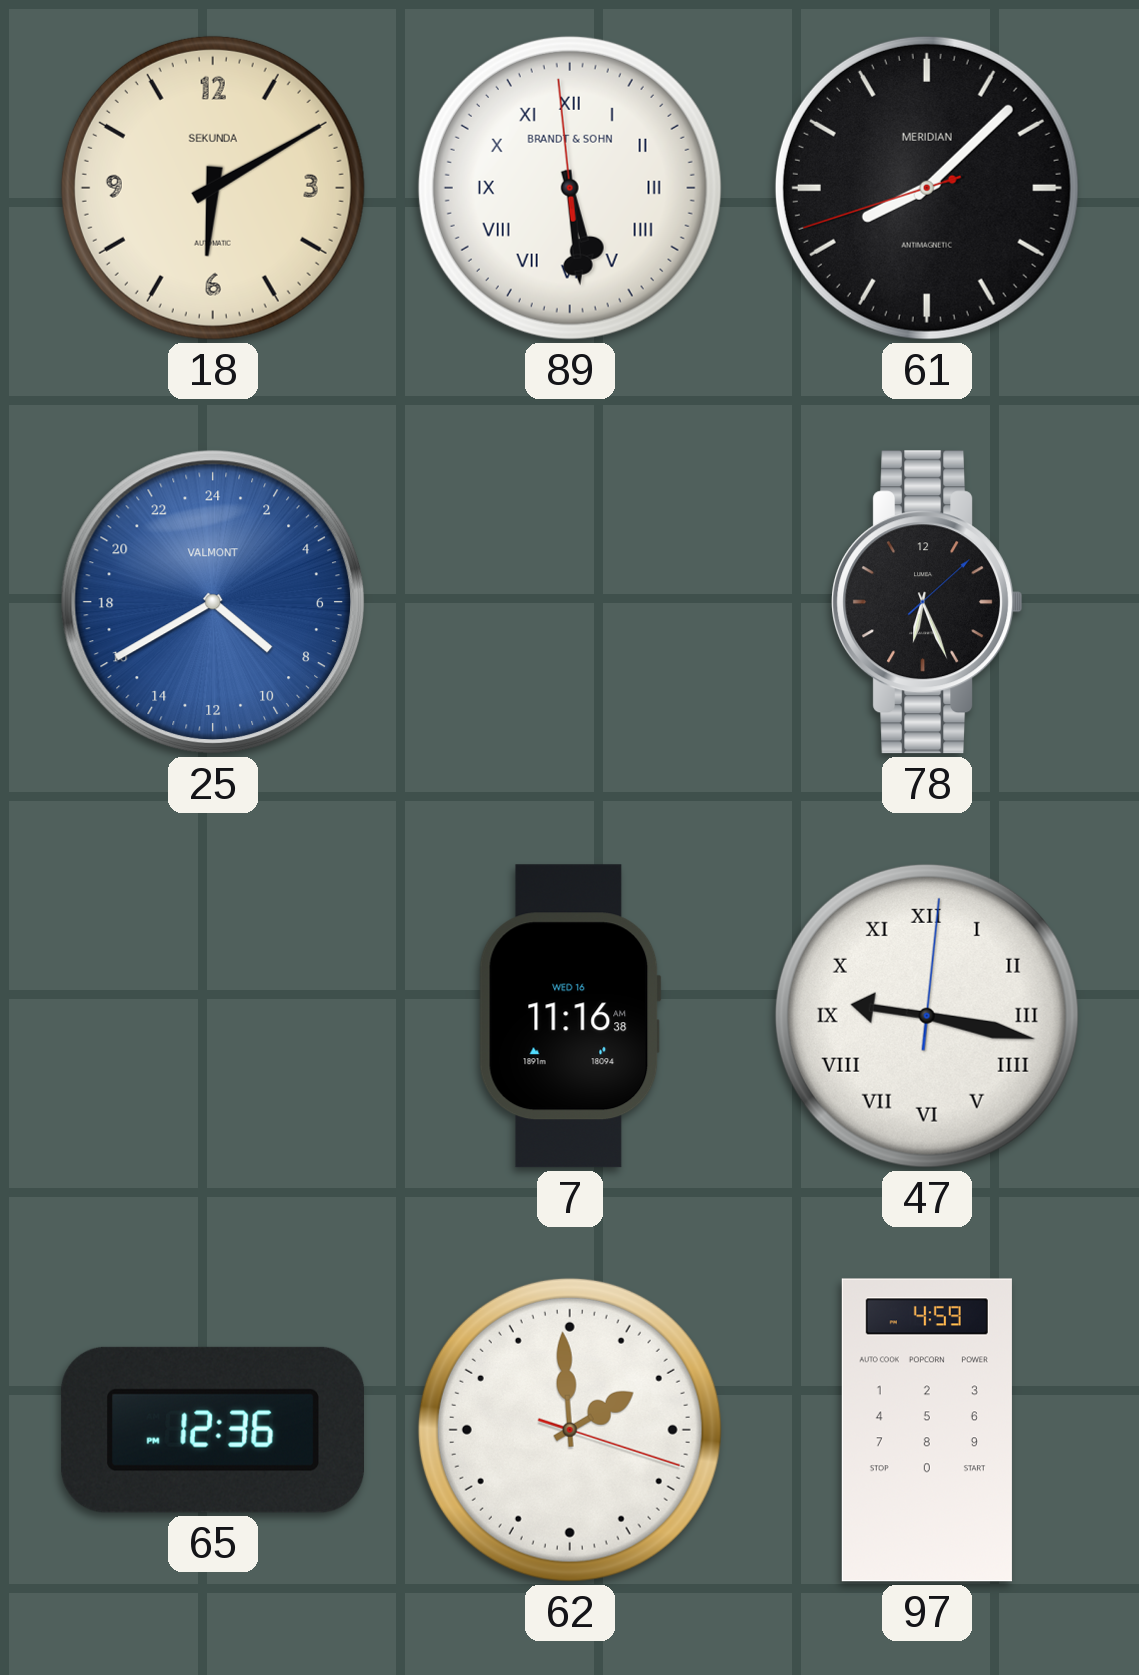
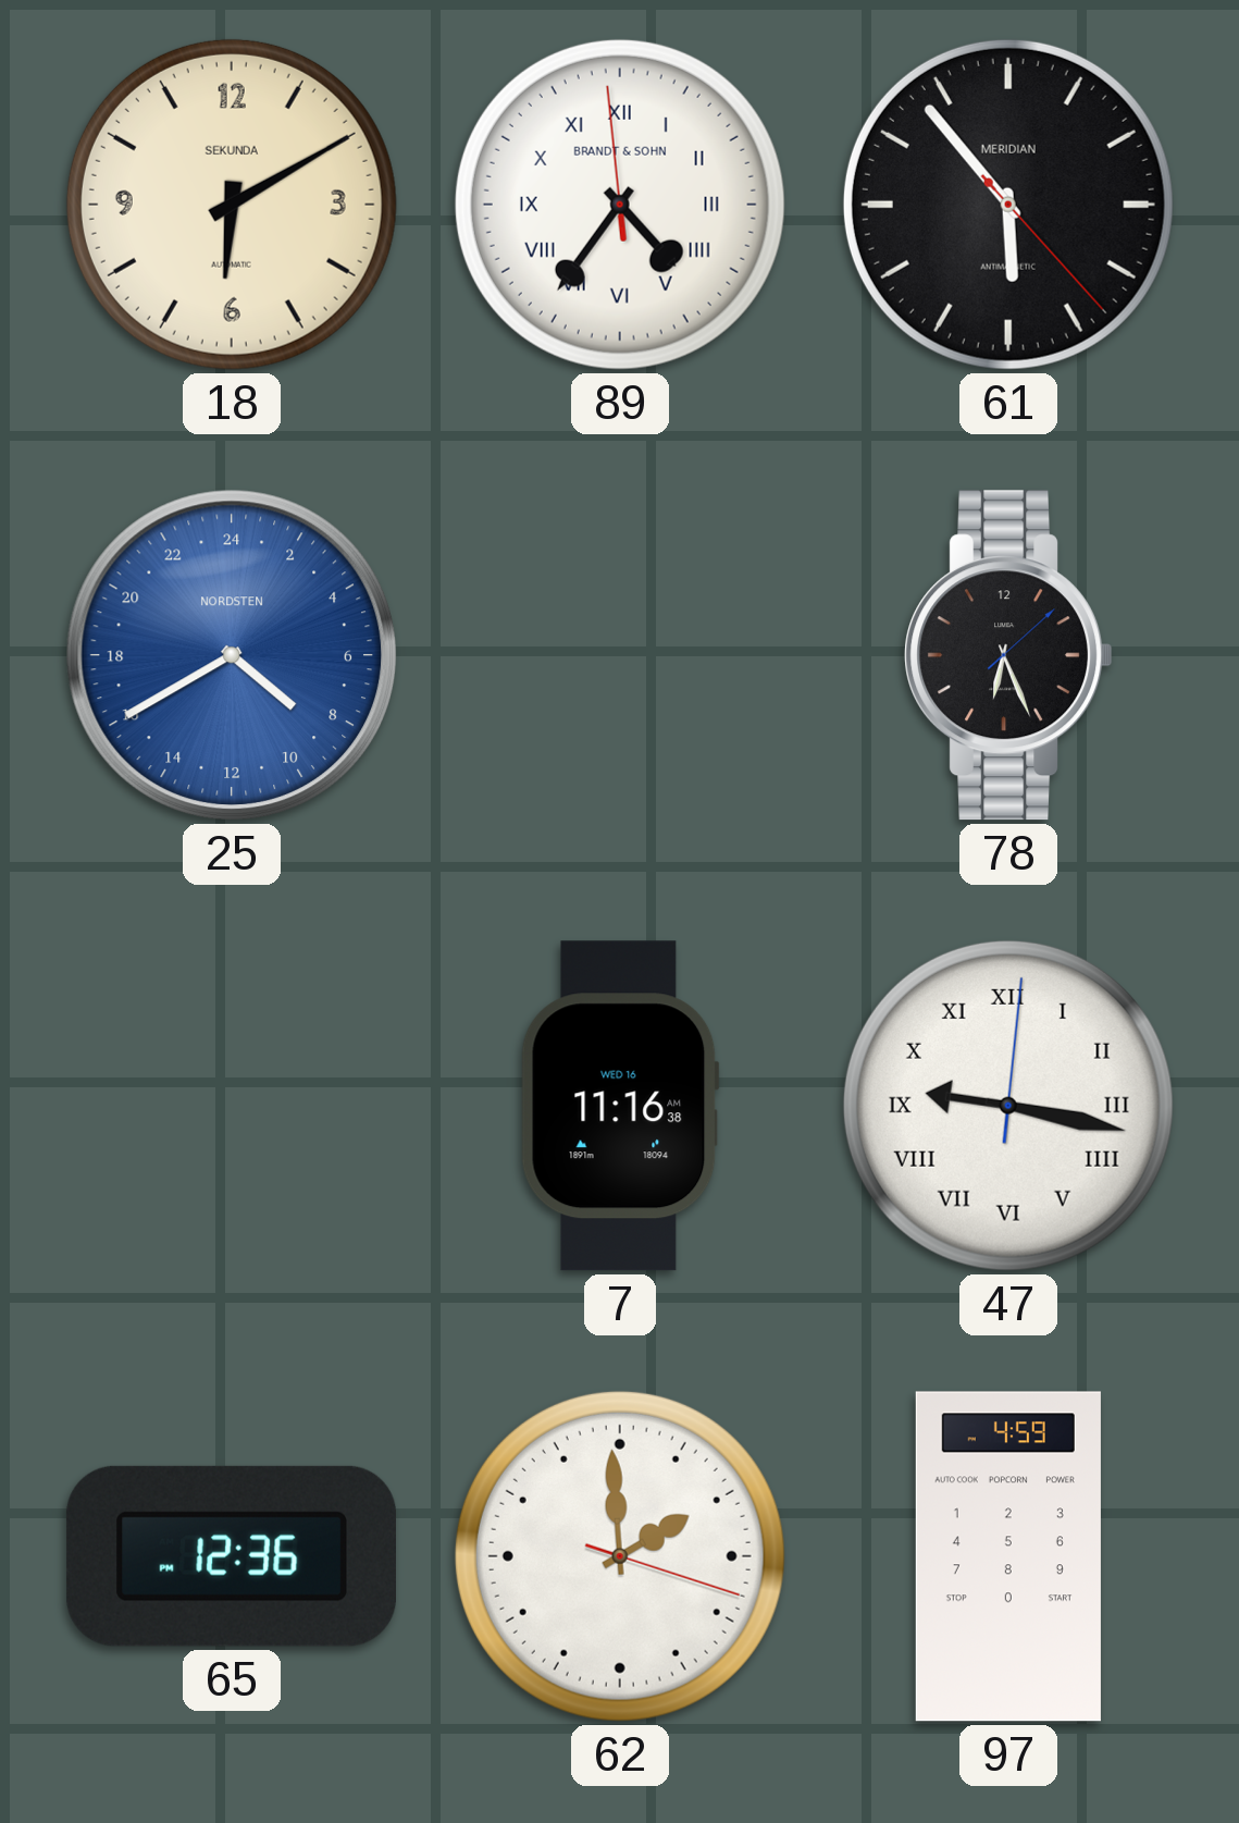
89: 5:28 -> 4:35 (620, 205)
61: 8:07 -> 5:53 (1008, 205)
25 brand: VALMONT -> NORDSTEN (232, 655)
